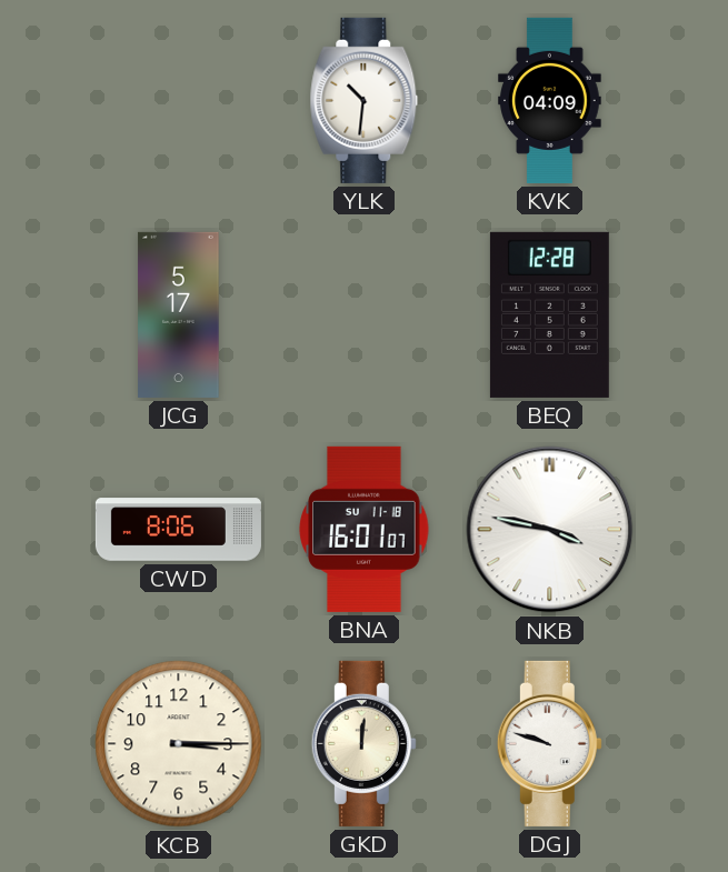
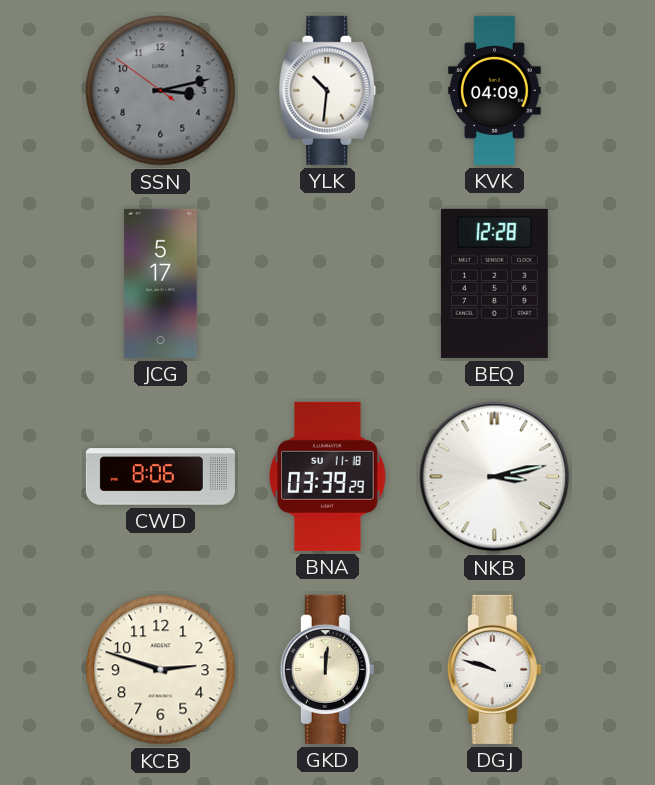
SSN: none -> 3:12 (161, 91)
BNA: 16:01 -> 03:39 (328, 476)
NKB: 3:47 -> 3:13 (495, 477)
KCB: 3:15 -> 2:48 (161, 670)
